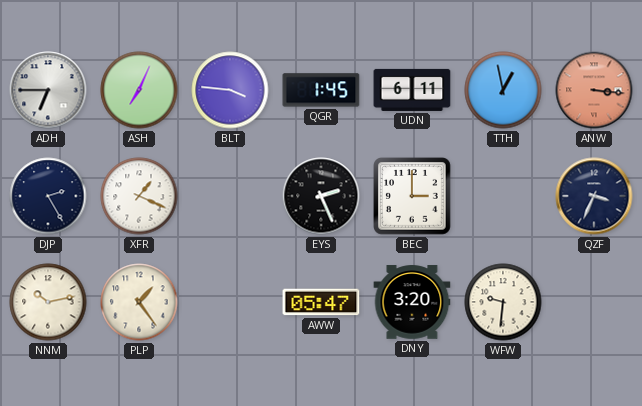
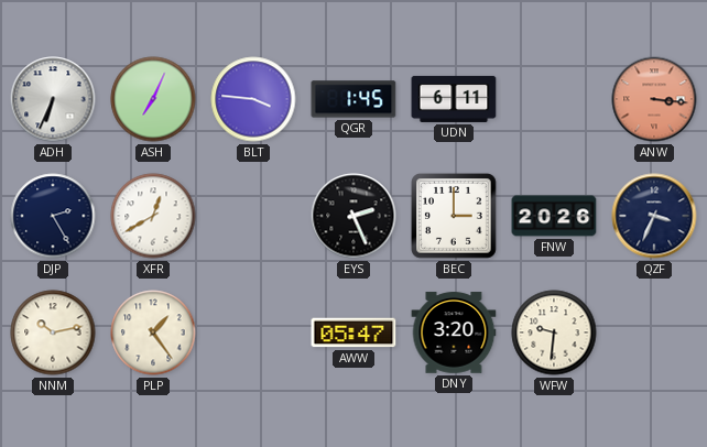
ADH: 6:45 -> 6:34 (53, 99)
TTH: 12:58 -> none (503, 90)
XFR: 1:19 -> 12:40 (153, 216)
FNW: none -> 20:26 (554, 216)
